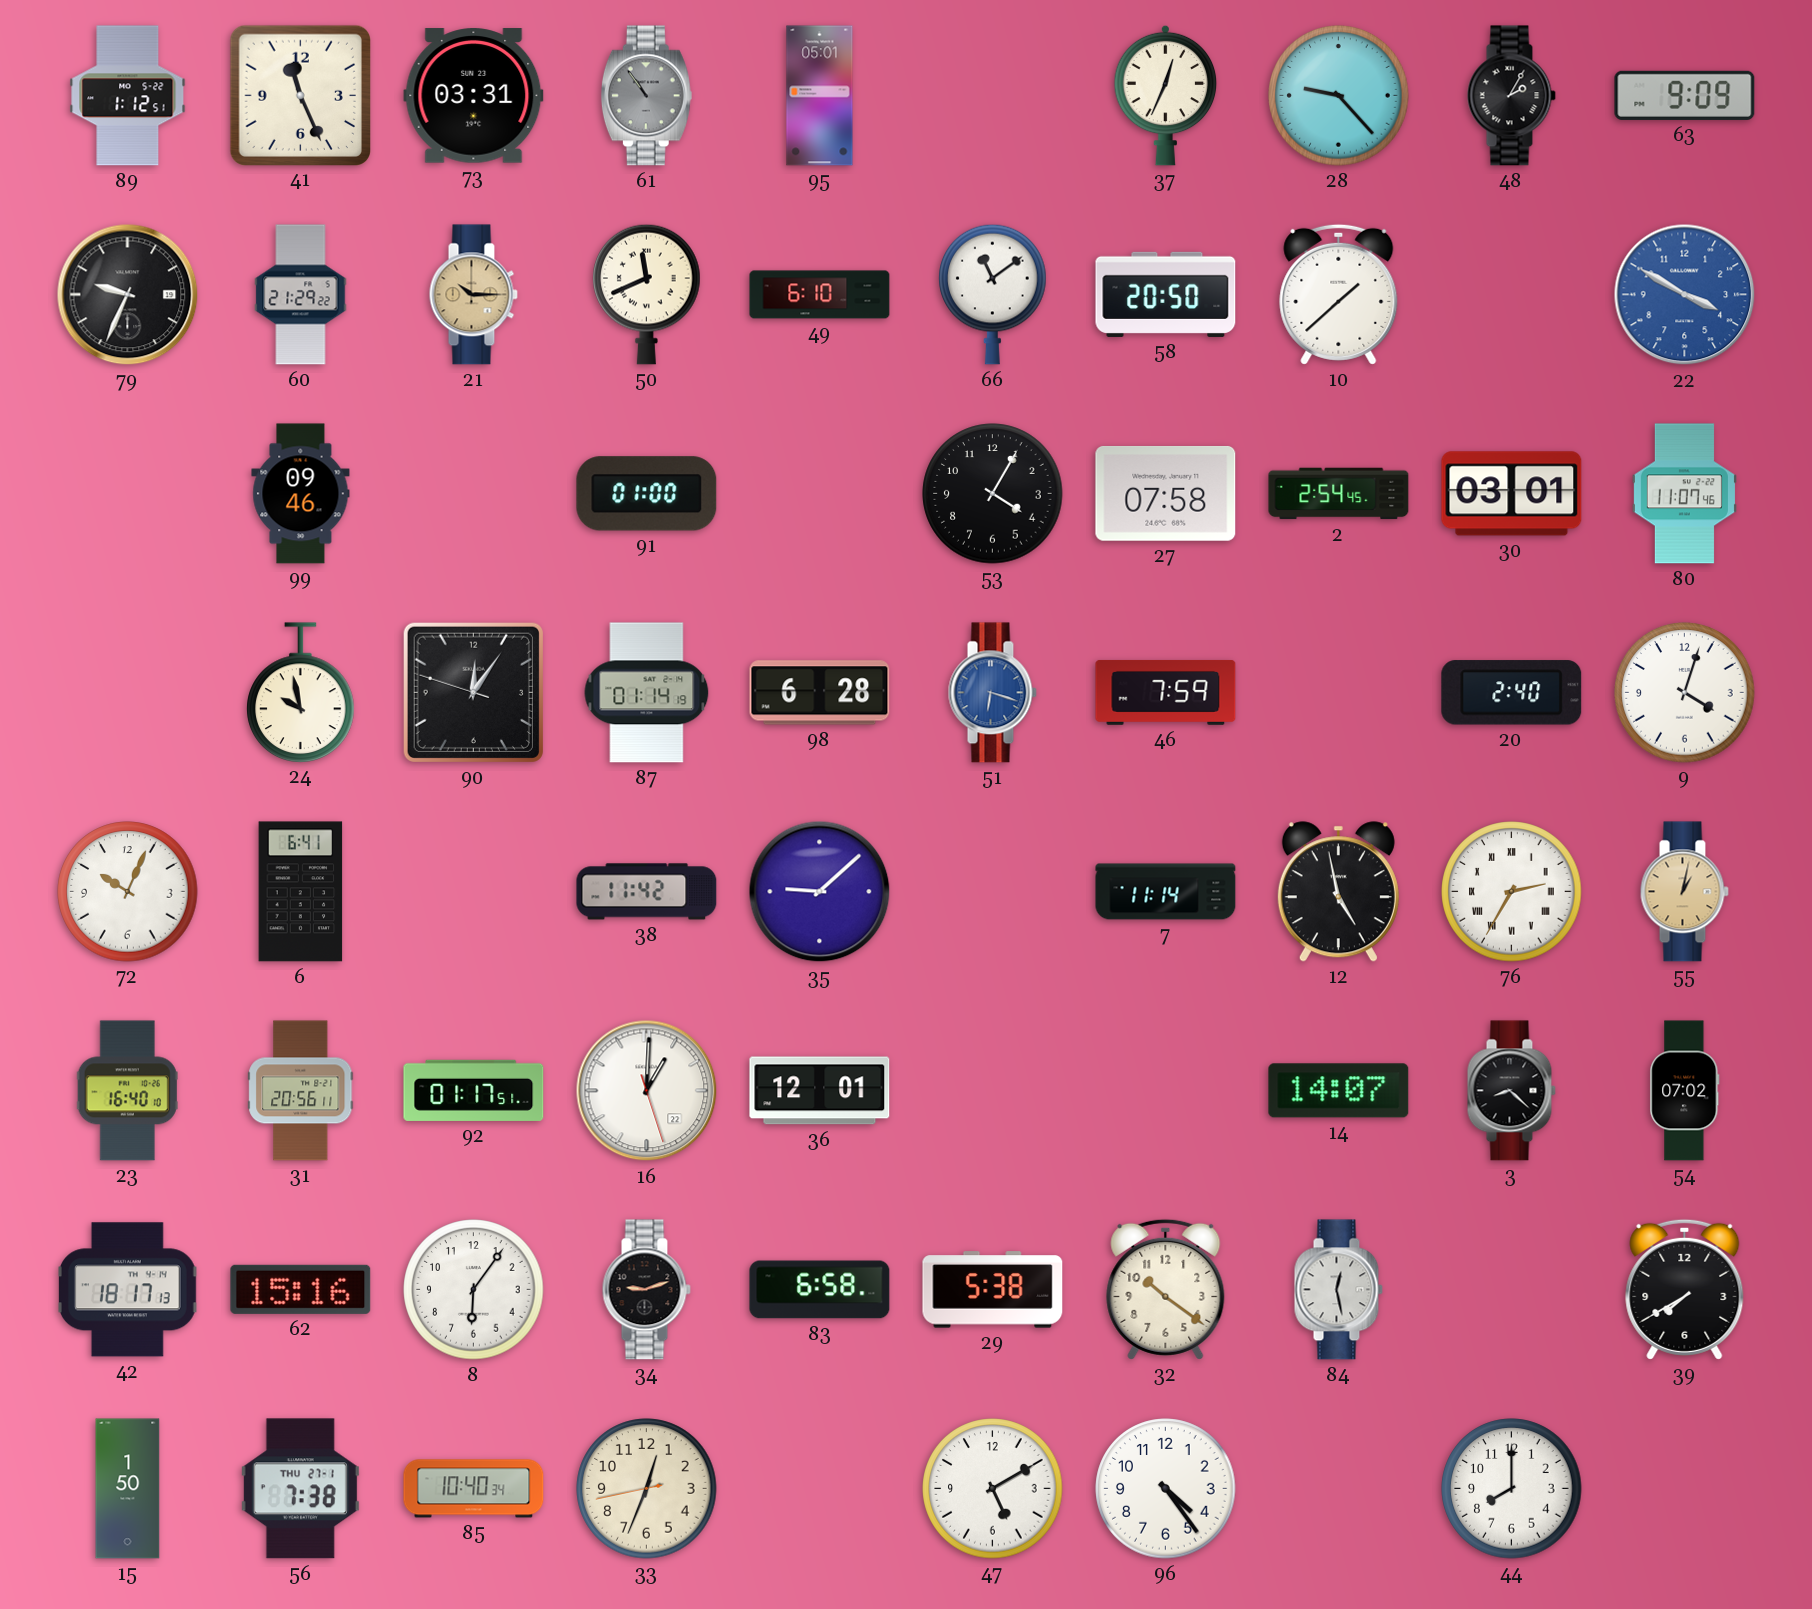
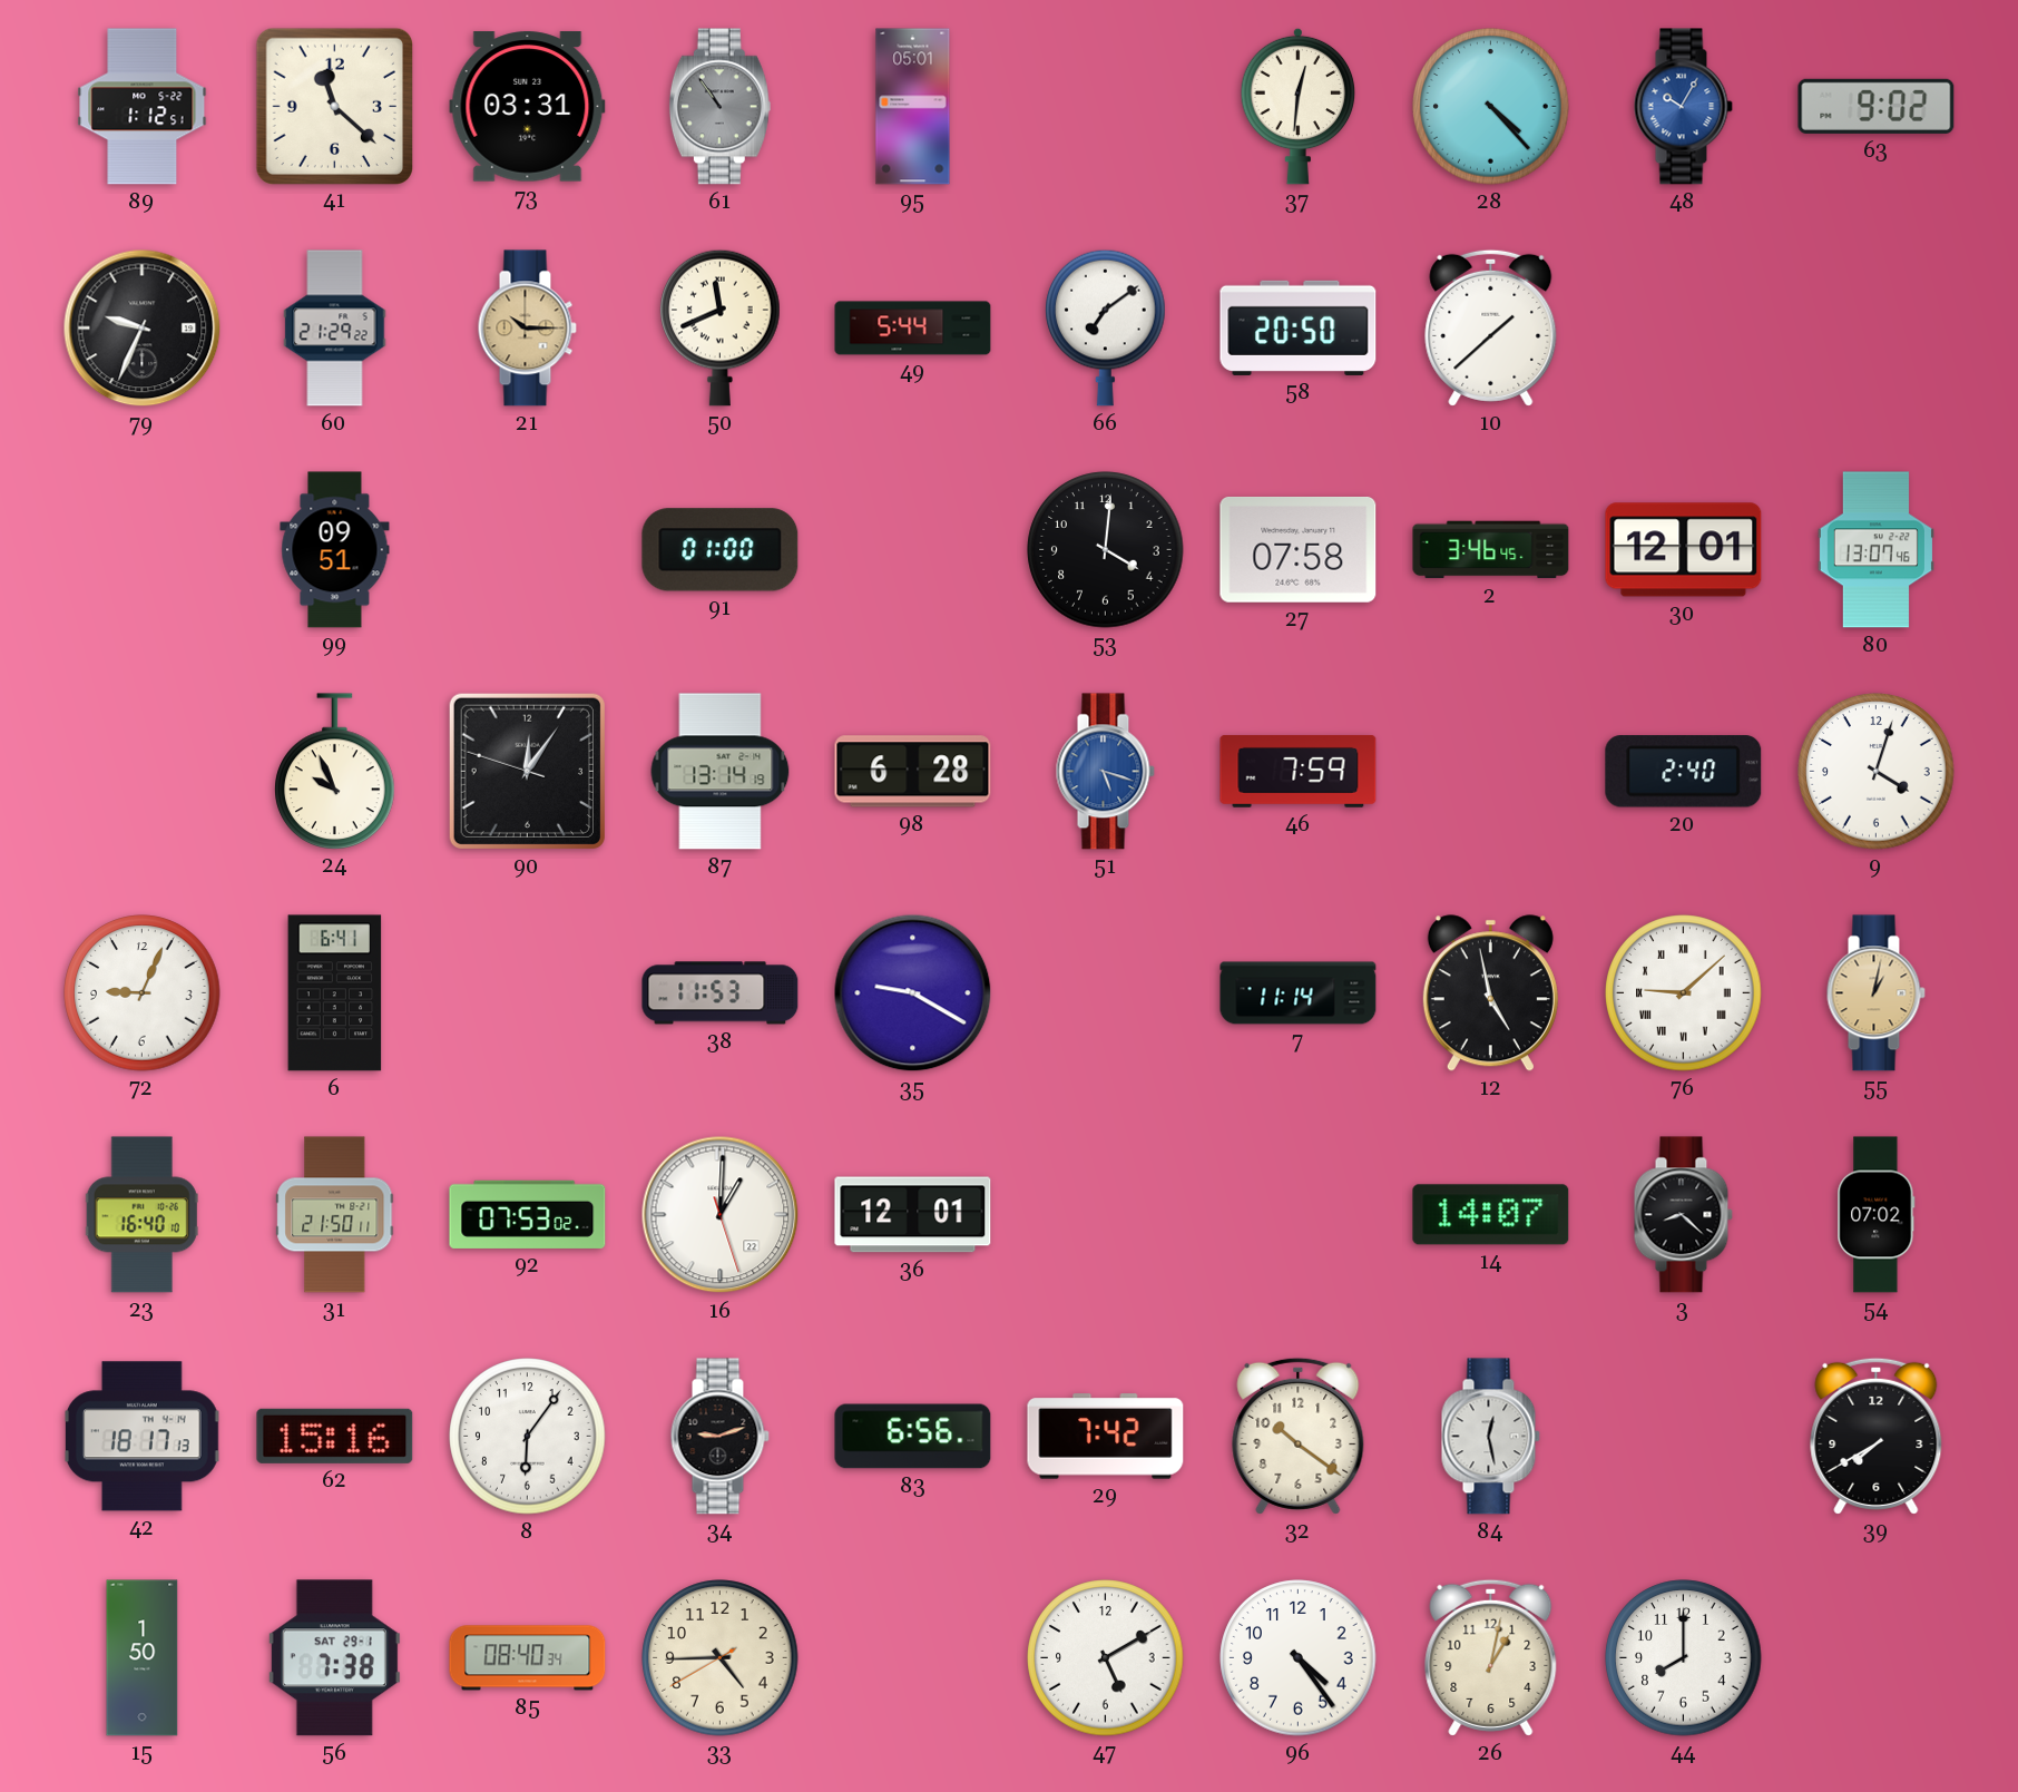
41: 11:26 -> 11:22 (334, 106)
37: 12:34 -> 12:31 (1299, 106)
28: 9:23 -> 4:23 (1491, 107)
48: 2:05 -> 10:05 (1683, 107)
48 dial: black -> blue (1683, 107)
63: 9:09 -> 9:02 (1877, 106)
49: 6:10 -> 5:44 (913, 329)
66: 11:09 -> 7:09 (1106, 327)
22: 3:50 -> none (1685, 295)
99: 09:46 -> 09:51 (335, 550)
53: 4:05 -> 4:01 (1106, 550)
2: 2:54 -> 3:46 (1491, 550)
30: 03:01 -> 12:01 (1684, 550)
80: 11:07 -> 13:07 (1875, 550)
24: 9:58 -> 9:56 (335, 771)
87: 01:14 -> 13:14 (721, 772)
51: 6:18 -> 5:18 (1105, 772)
72: 10:04 -> 9:04 (143, 993)
38: 11:42 -> 11:53 (721, 993)
35: 9:08 -> 9:20 (913, 993)
76: 2:35 -> 9:08 (1684, 993)
31: 20:56 -> 21:50 (335, 1215)
92: 01:17 -> 07:53 (528, 1214)
83: 6:58 -> 6:56 (913, 1437)
29: 5:38 -> 7:42 (1106, 1437)
56 date: THU 27-1 -> SAT 29-1 (334, 1658)
85: 10:40 -> 08:40 (528, 1658)
33: 12:33 -> 4:44 (721, 1658)
26: none -> 1:02 (1491, 1657)
